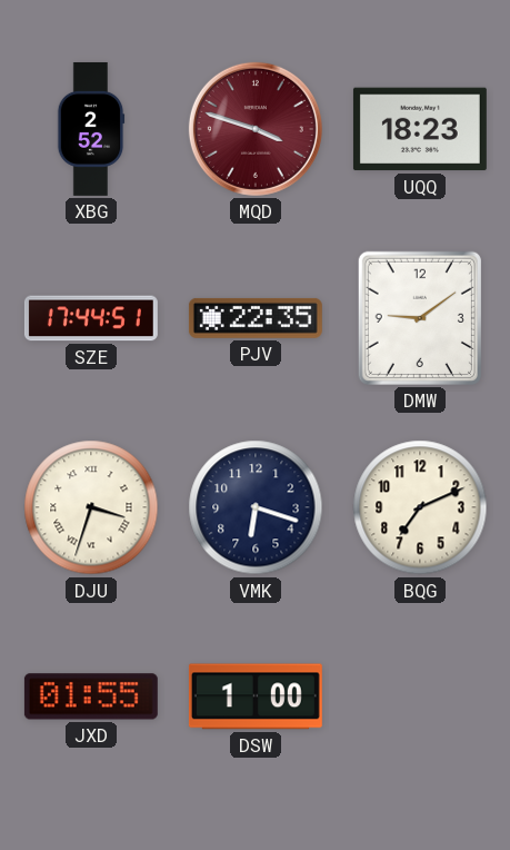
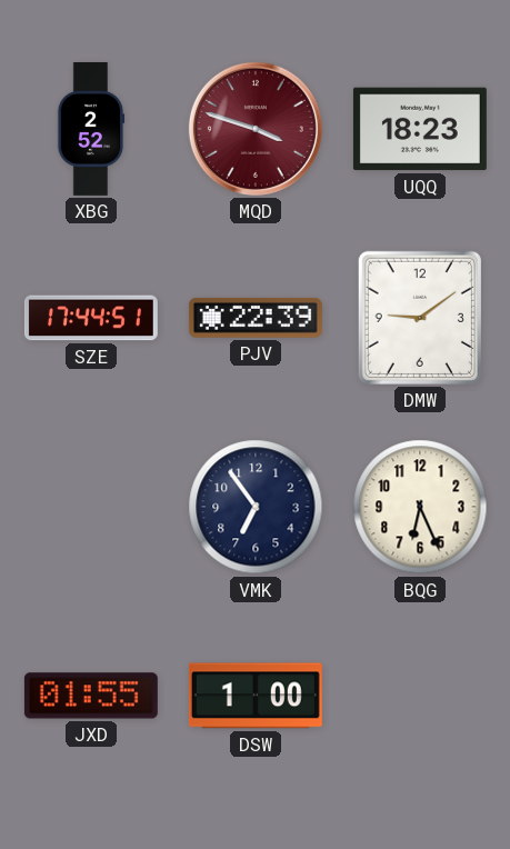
PJV: 22:35 -> 22:39 (256, 318)
DJU: 3:33 -> none (91, 507)
VMK: 6:18 -> 6:54 (256, 507)
BQG: 7:11 -> 6:26 (420, 507)
